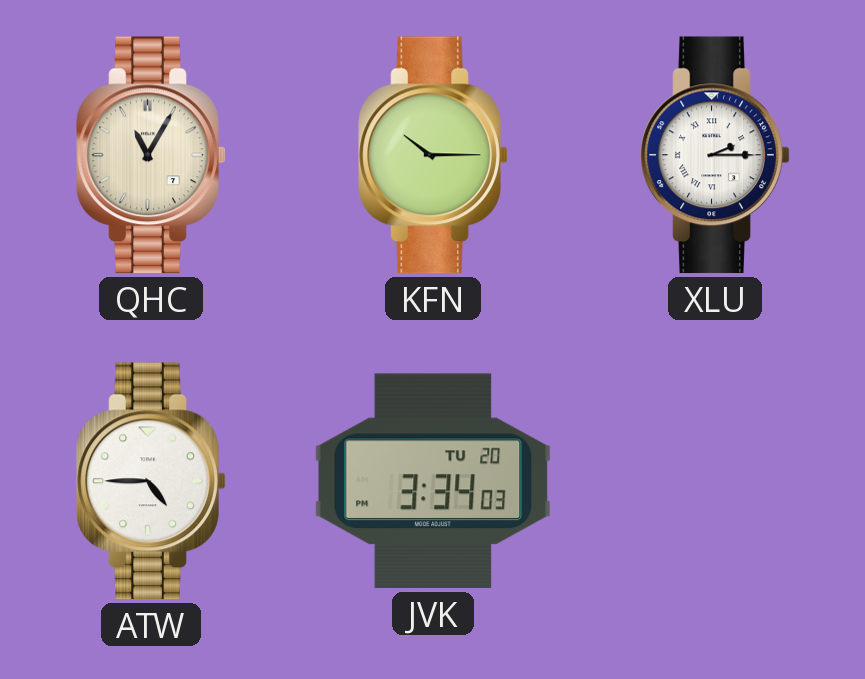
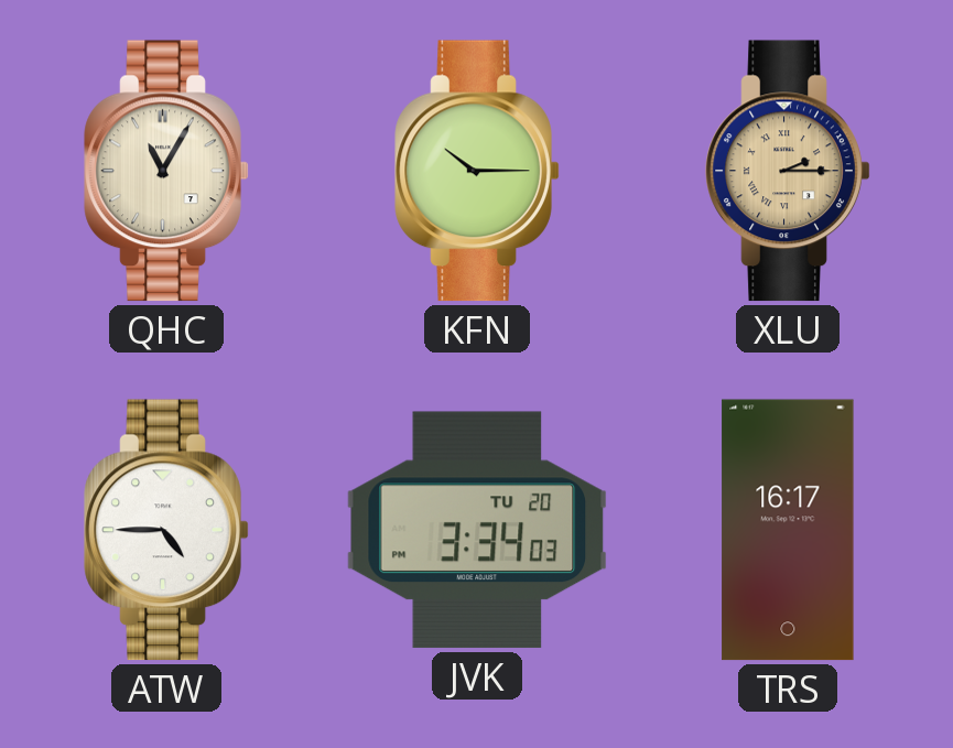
XLU dial: white -> champagne (788, 171)
TRS: none -> 16:17 (788, 530)
